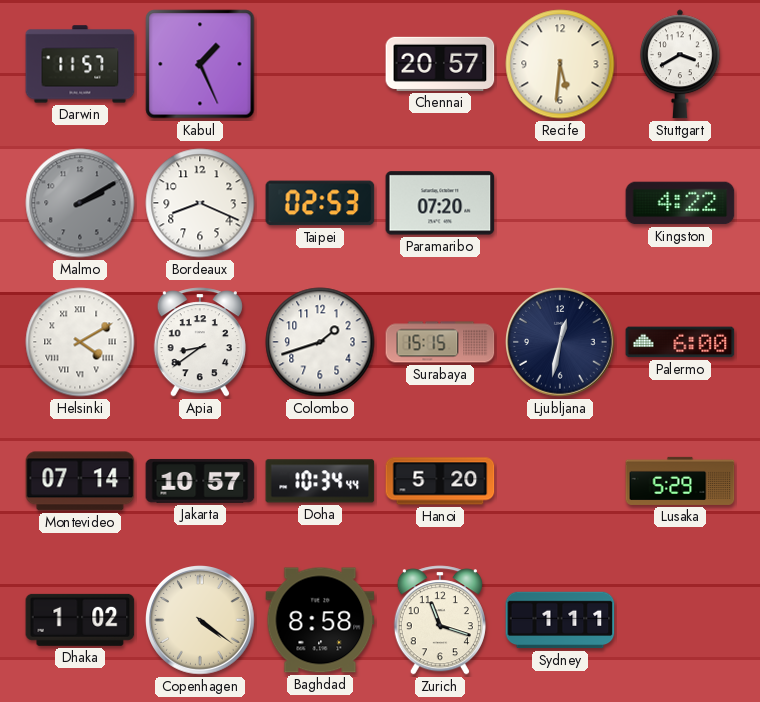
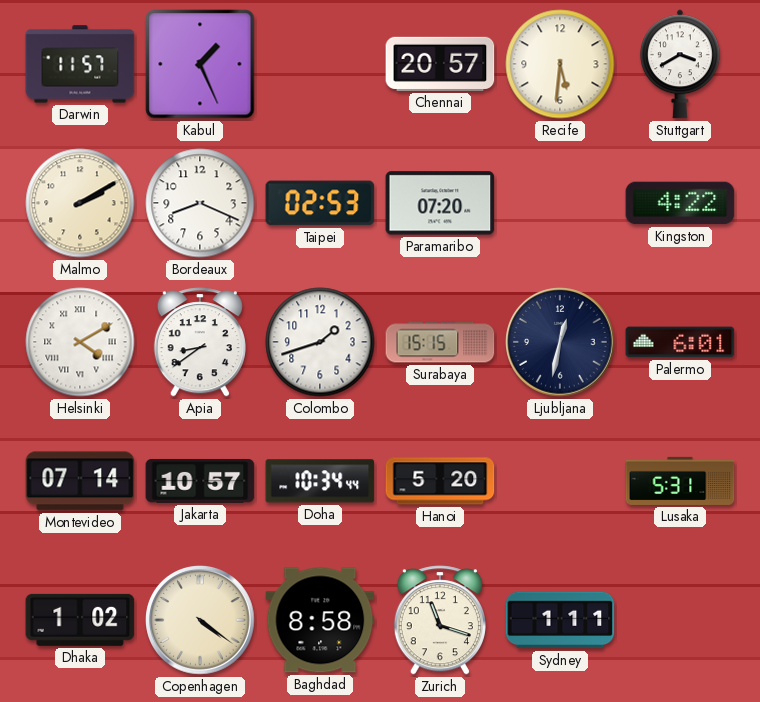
Malmo dial: grey -> cream (80, 203)
Palermo: 6:00 -> 6:01 (680, 342)
Lusaka: 5:29 -> 5:31 (680, 481)
